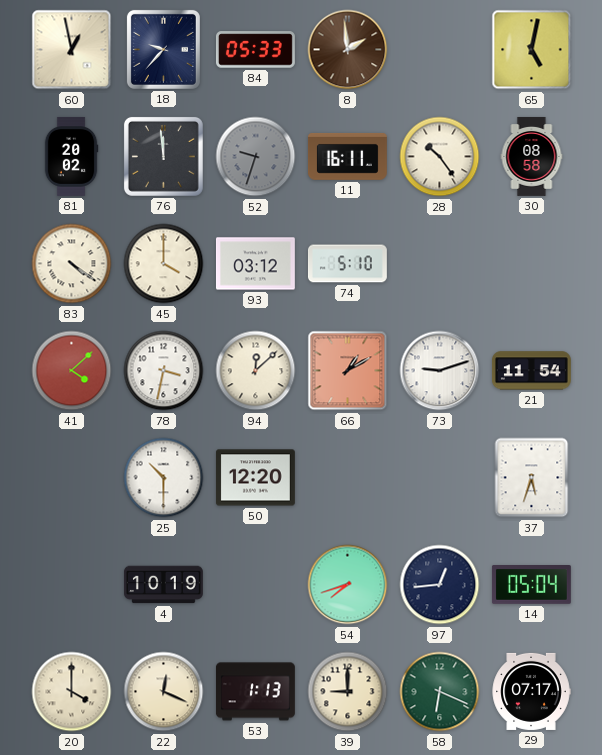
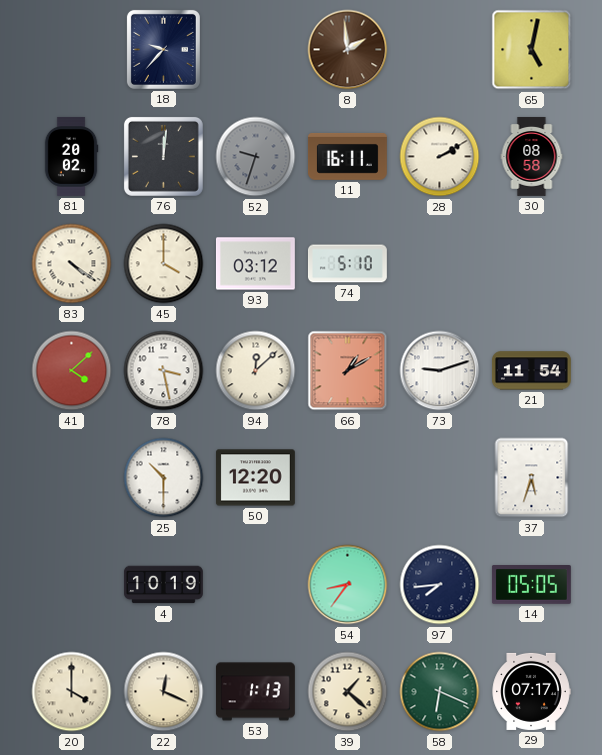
60: 12:58 -> none (72, 50)
84: 05:33 -> none (255, 50)
76: 11:59 -> 12:01 (163, 156)
28: 10:24 -> 2:10 (440, 157)
78: 3:32 -> 3:28 (164, 371)
54: 7:42 -> 8:36 (348, 585)
97: 12:44 -> 7:44 (440, 585)
14: 05:04 -> 05:05 (531, 585)
39: 9:00 -> 1:22 (348, 692)
